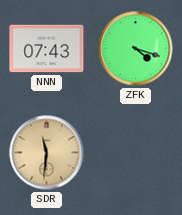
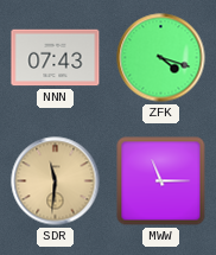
MWW: none -> 11:15 (161, 181)
